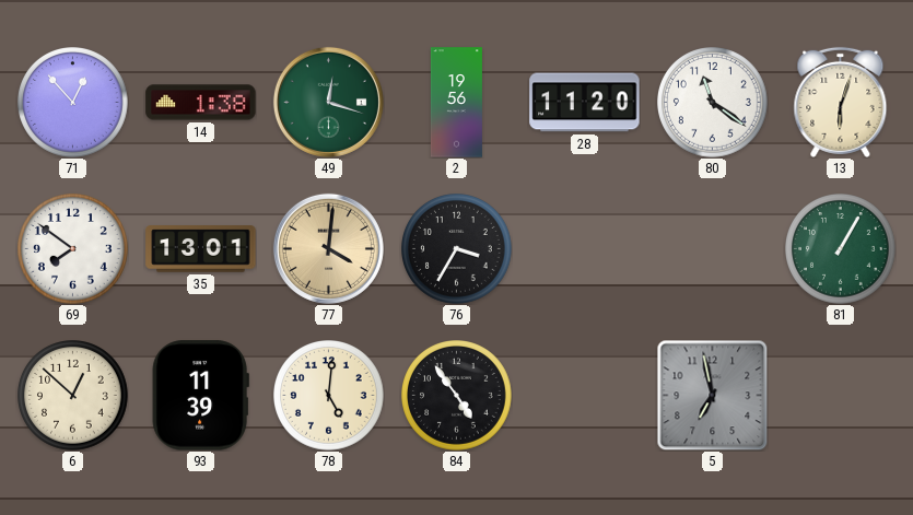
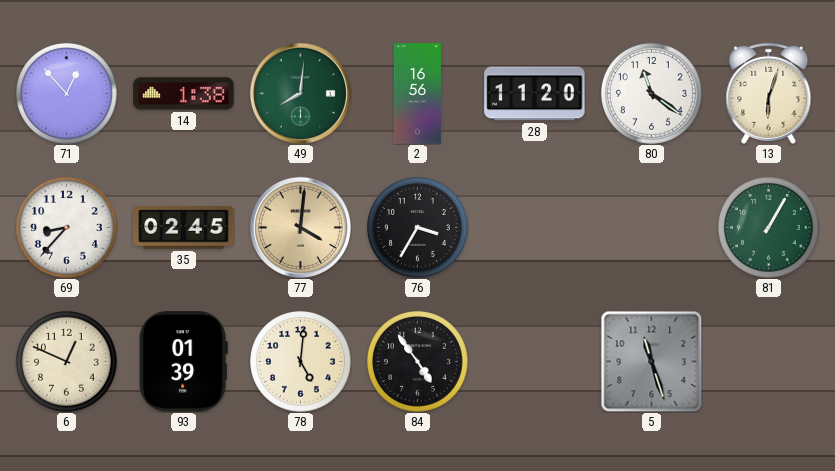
49: 12:18 -> 8:01 (300, 93)
2: 19:56 -> 16:56 (417, 94)
69: 7:51 -> 8:37 (67, 228)
35: 13:01 -> 02:45 (184, 228)
6: 12:52 -> 12:49 (67, 362)
93: 11:39 -> 01:39 (183, 362)
5: 6:58 -> 11:27 (651, 361)
